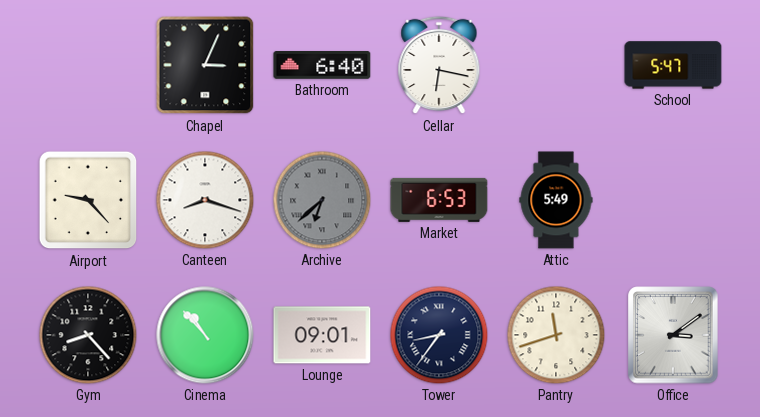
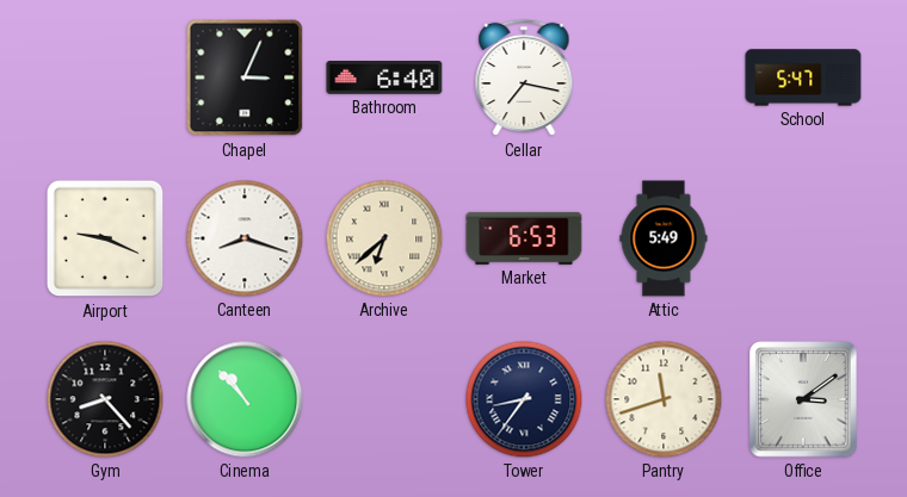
Cellar: 6:17 -> 7:17 (524, 77)
Airport: 9:23 -> 9:19 (105, 238)
Archive dial: grey -> cream (384, 238)
Lounge: 09:01 -> none (322, 335)
